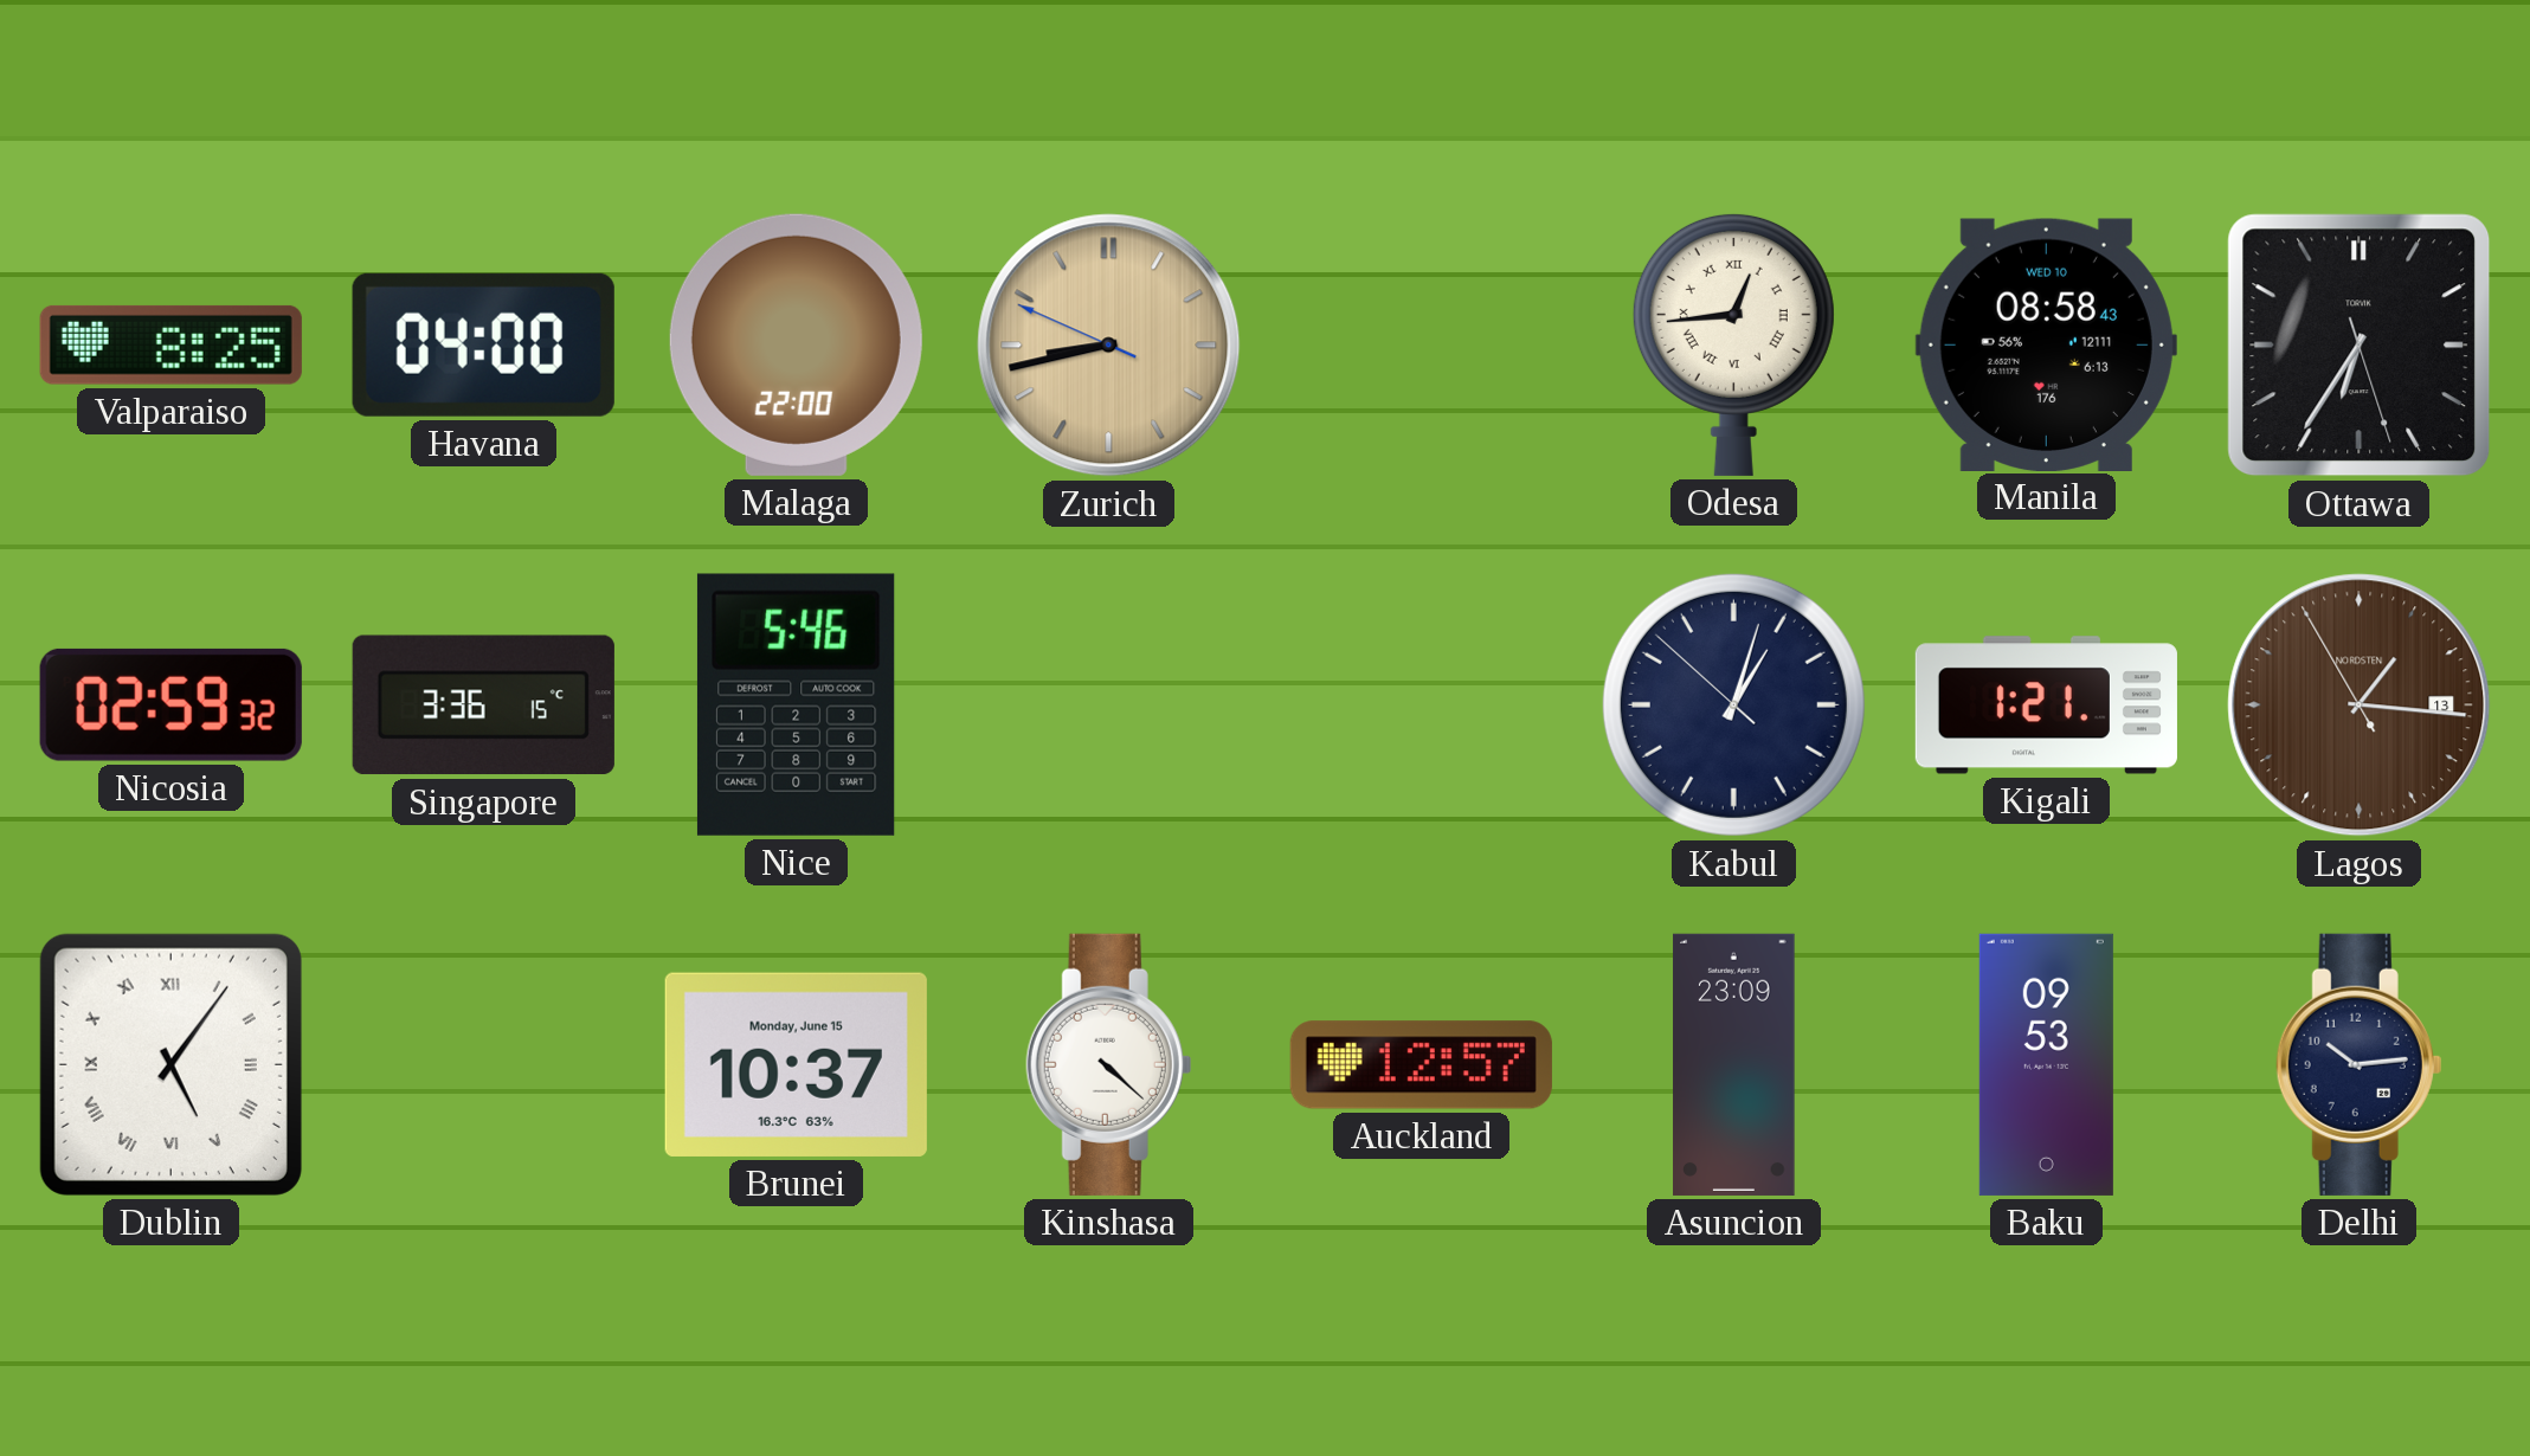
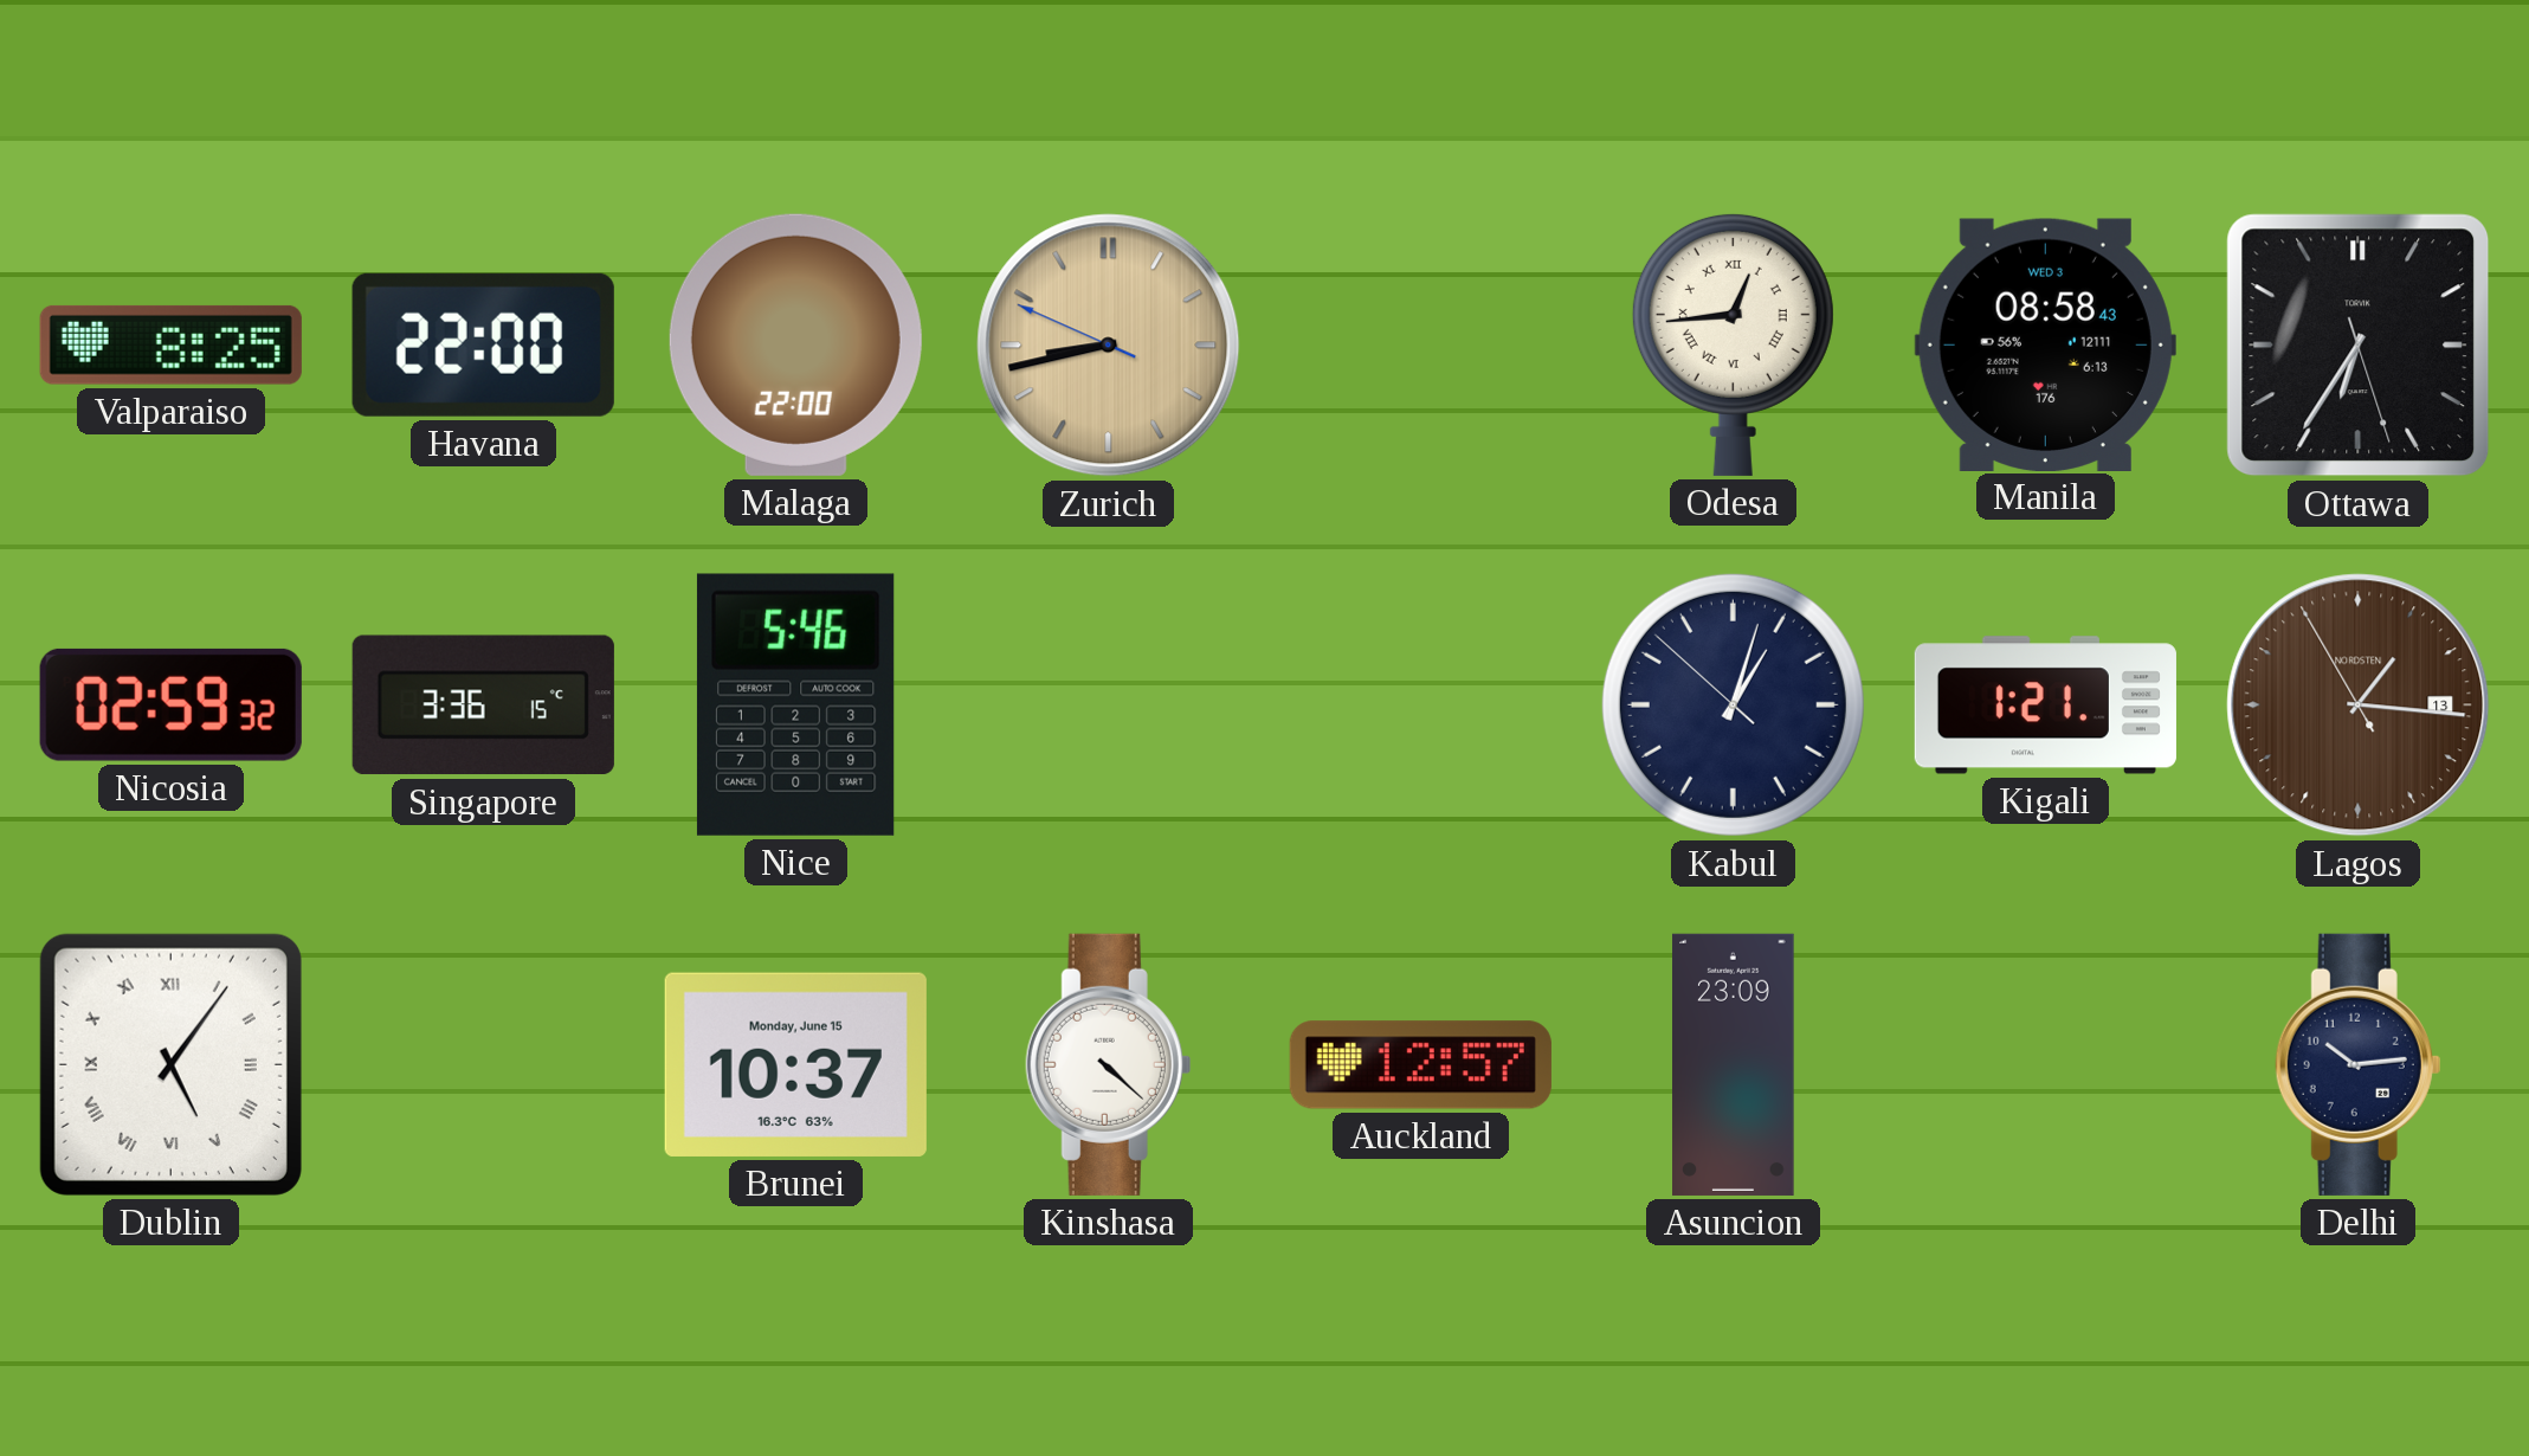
Havana: 04:00 -> 22:00 (483, 344)
Manila date: WED 10 -> WED 3 (2045, 344)
Baku: 09:53 -> none (2046, 1064)
